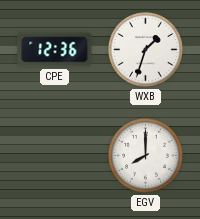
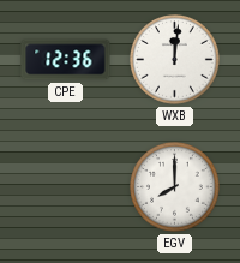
WXB: 1:33 -> 12:01 (175, 60)
